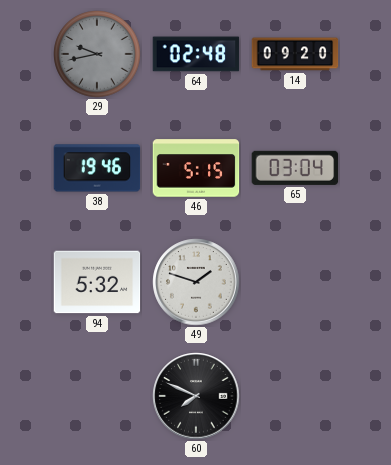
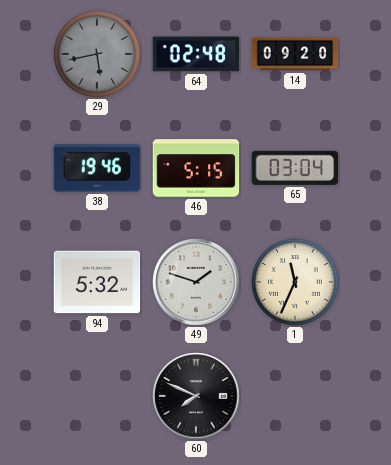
29: 9:43 -> 5:43 (97, 54)
1: none -> 11:34 (295, 282)
